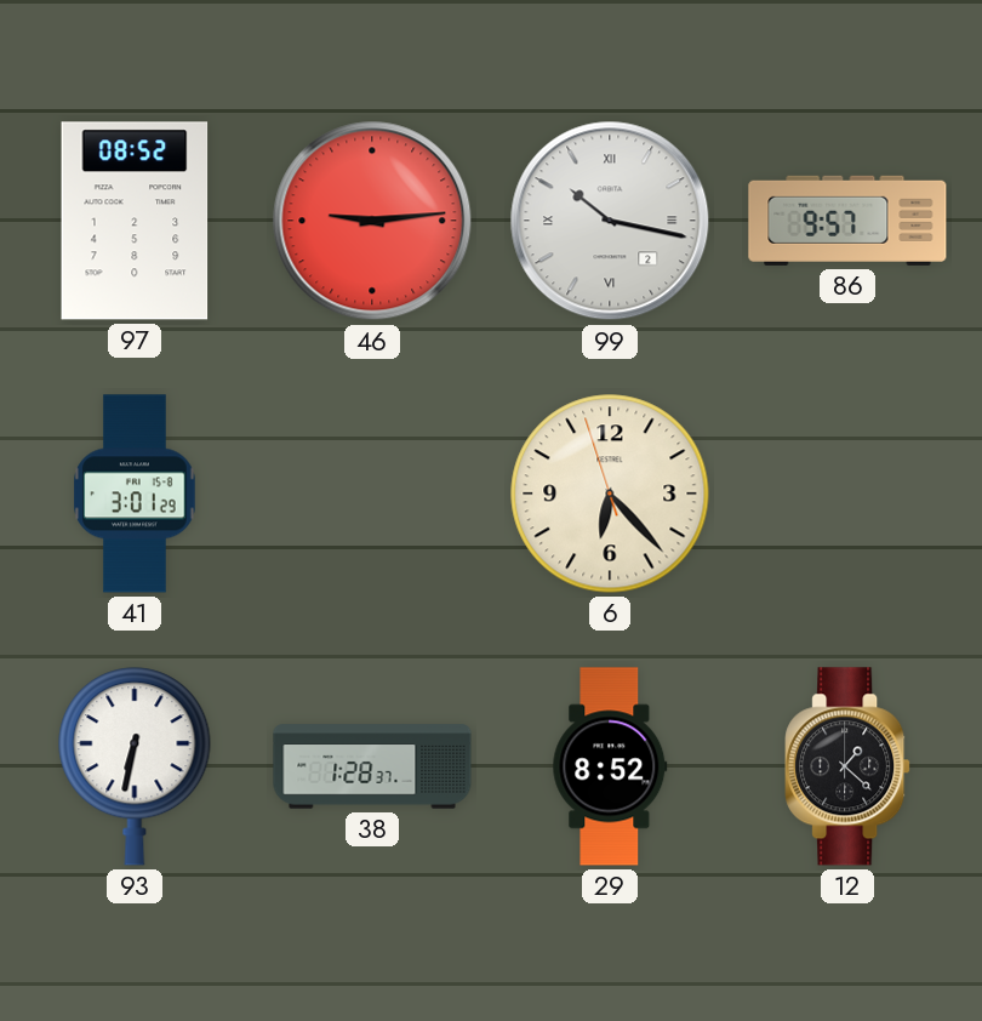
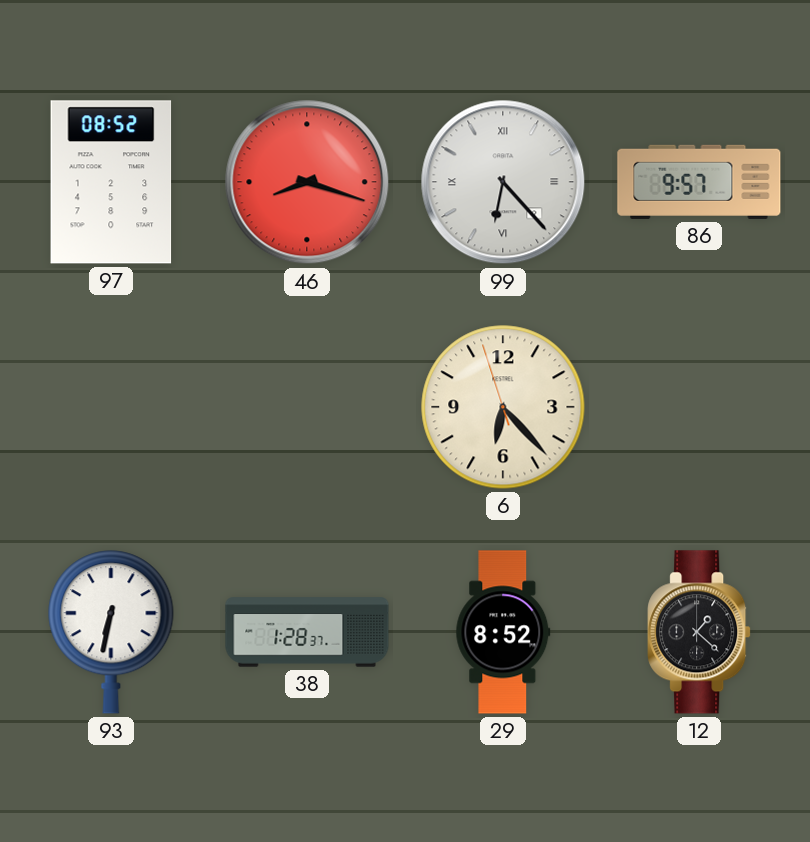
46: 9:14 -> 8:18 (307, 182)
99: 10:17 -> 6:23 (503, 182)
41: 3:01 -> none (135, 494)
